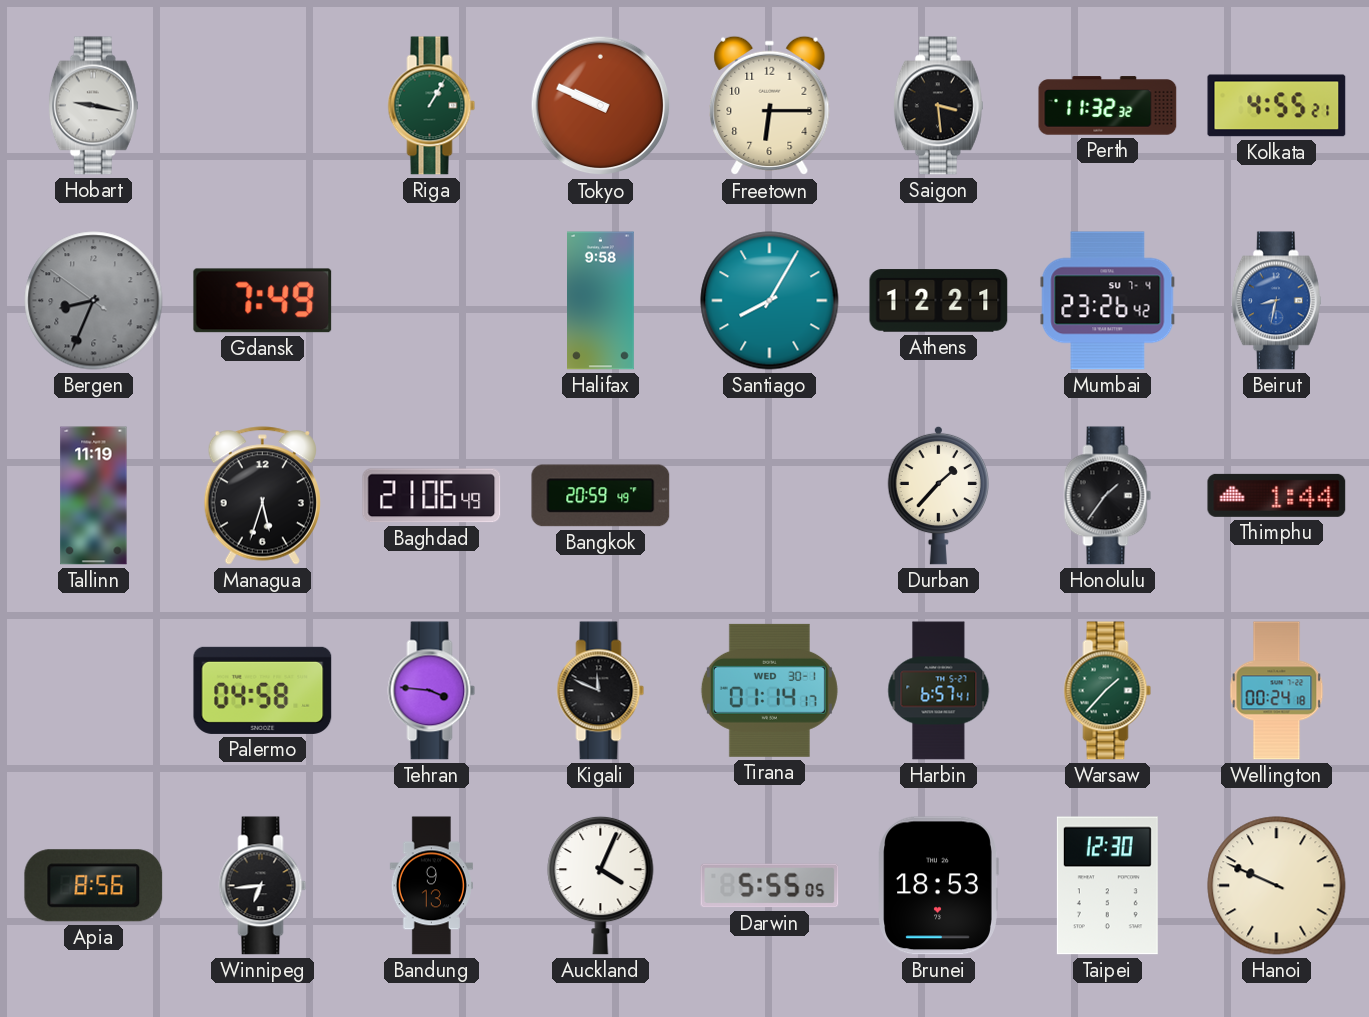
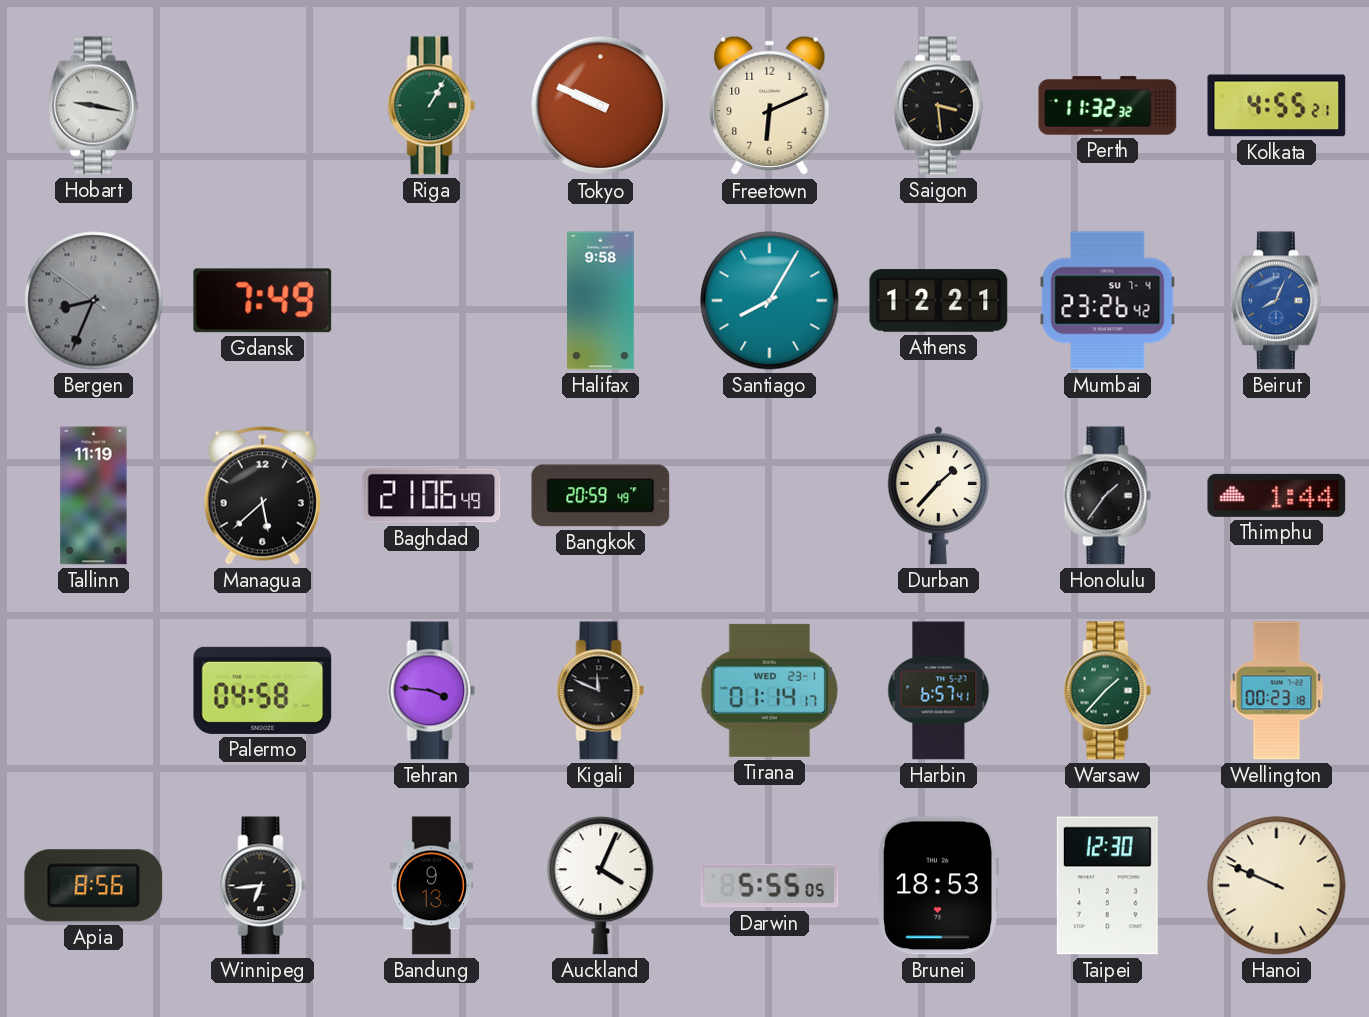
Freetown: 6:15 -> 6:11 (770, 106)
Beirut: 8:32 -> 8:04 (1276, 301)
Managua: 5:33 -> 5:38 (262, 496)
Tirana date: WED 30-1 -> WED 23-1 (769, 690)
Wellington: 00:24 -> 00:23 (1277, 691)
